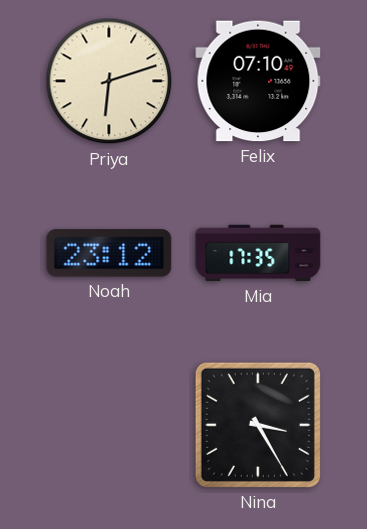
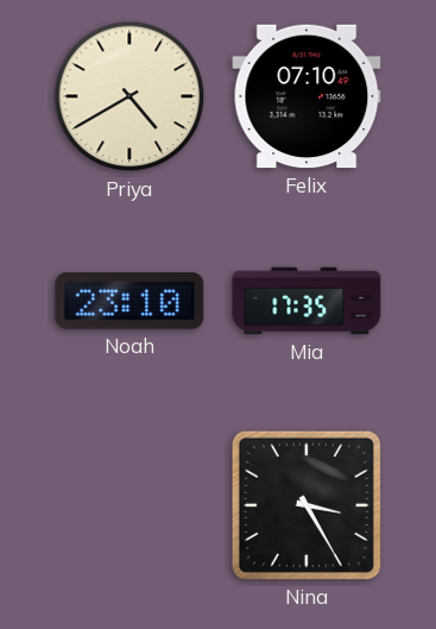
Priya: 6:12 -> 4:40 (129, 96)
Noah: 23:12 -> 23:10 (129, 301)
